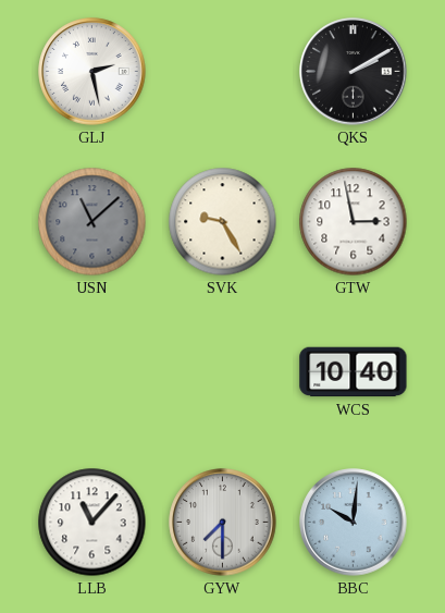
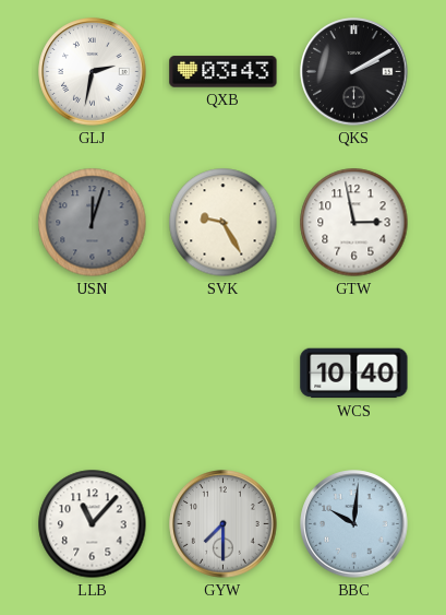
GLJ: 2:28 -> 2:32 (93, 72)
QXB: none -> 03:43 (224, 72)
USN: 11:08 -> 12:03 (93, 223)
